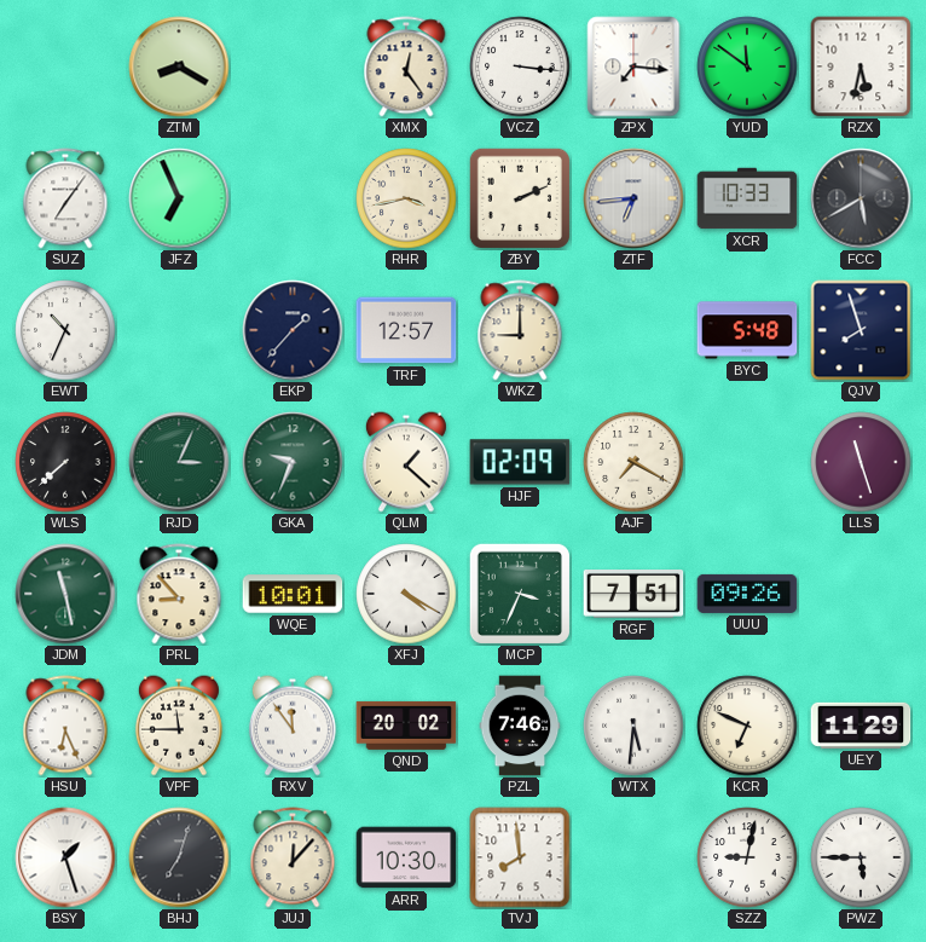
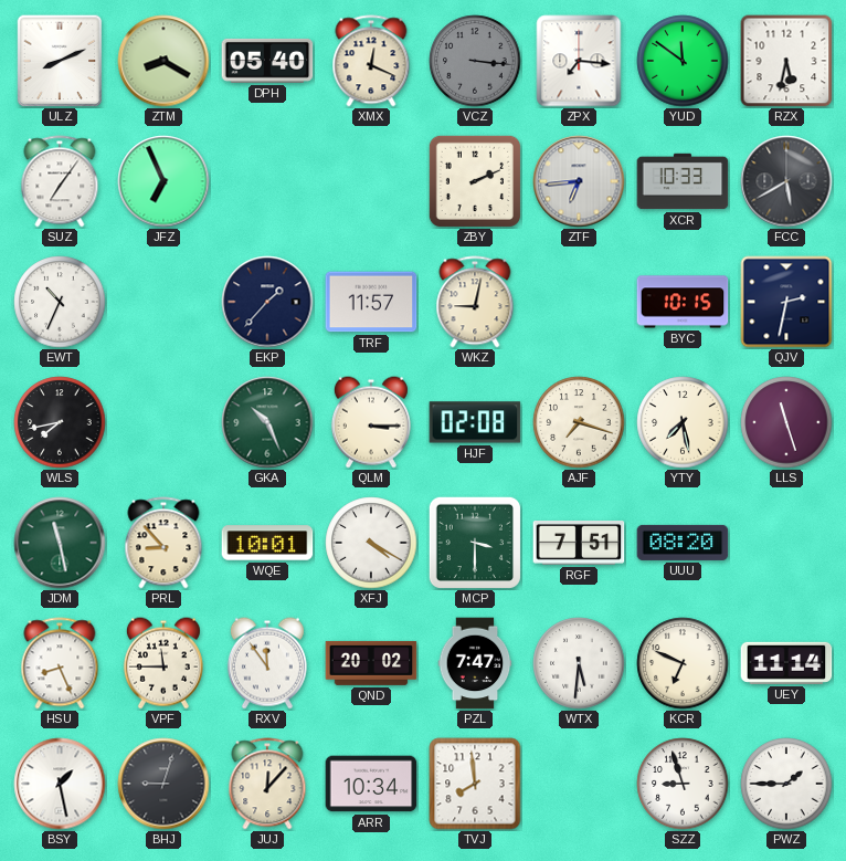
ULZ: none -> 8:11 (60, 61)
DPH: none -> 05:40 (267, 61)
XMX: 12:24 -> 12:19 (371, 61)
VCZ dial: white -> grey (475, 61)
RHR: 3:43 -> none (406, 198)
TRF: 12:57 -> 11:57 (371, 302)
WKZ: 9:00 -> 9:02 (475, 302)
BYC: 5:48 -> 10:15 (683, 302)
QJV: 7:57 -> 2:32 (786, 302)
WLS: 7:38 -> 7:43 (60, 422)
RJD: 3:04 -> none (179, 462)
GKA: 9:34 -> 10:26 (267, 422)
QLM: 1:22 -> 3:15 (371, 422)
HJF: 02:09 -> 02:08 (475, 422)
AJF: 7:20 -> 7:18 (579, 422)
YTY: none -> 7:28 (683, 422)
MCP: 3:34 -> 3:30 (474, 542)
UUU: 09:26 -> 08:20 (683, 543)
HSU: 6:26 -> 8:26 (60, 663)
PZL: 7:46 -> 7:47 (475, 663)
UEY: 11:29 -> 11:14 (786, 663)
BSY: 1:27 -> 1:28 (60, 784)
BHJ: 7:03 -> 9:03 (163, 784)
ARR: 10:30 -> 10:34 (371, 784)
SZZ: 9:02 -> 8:57 (683, 784)
PWZ: 5:45 -> 1:45 (786, 784)
